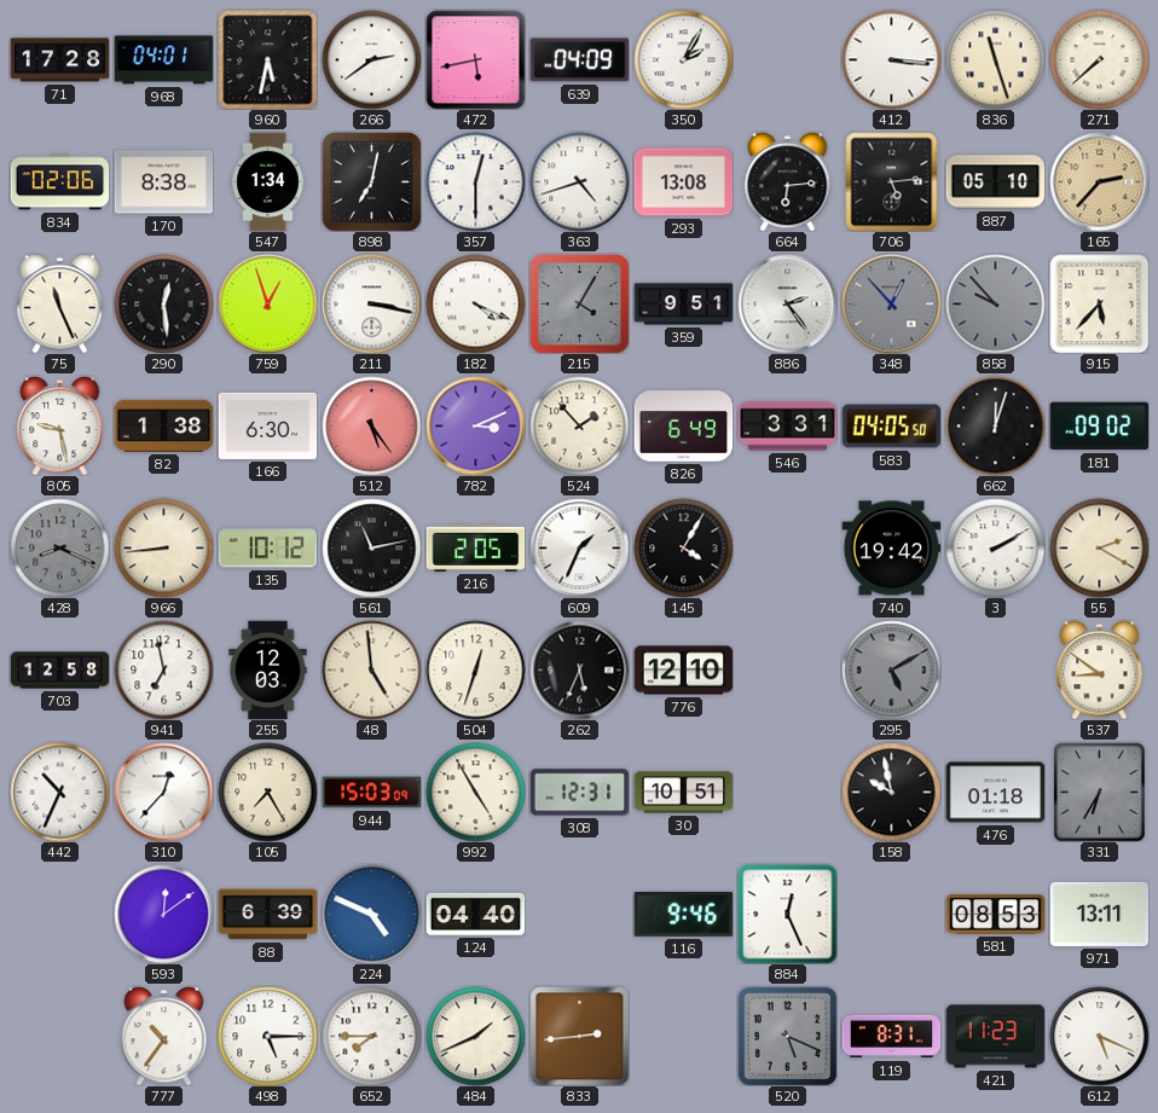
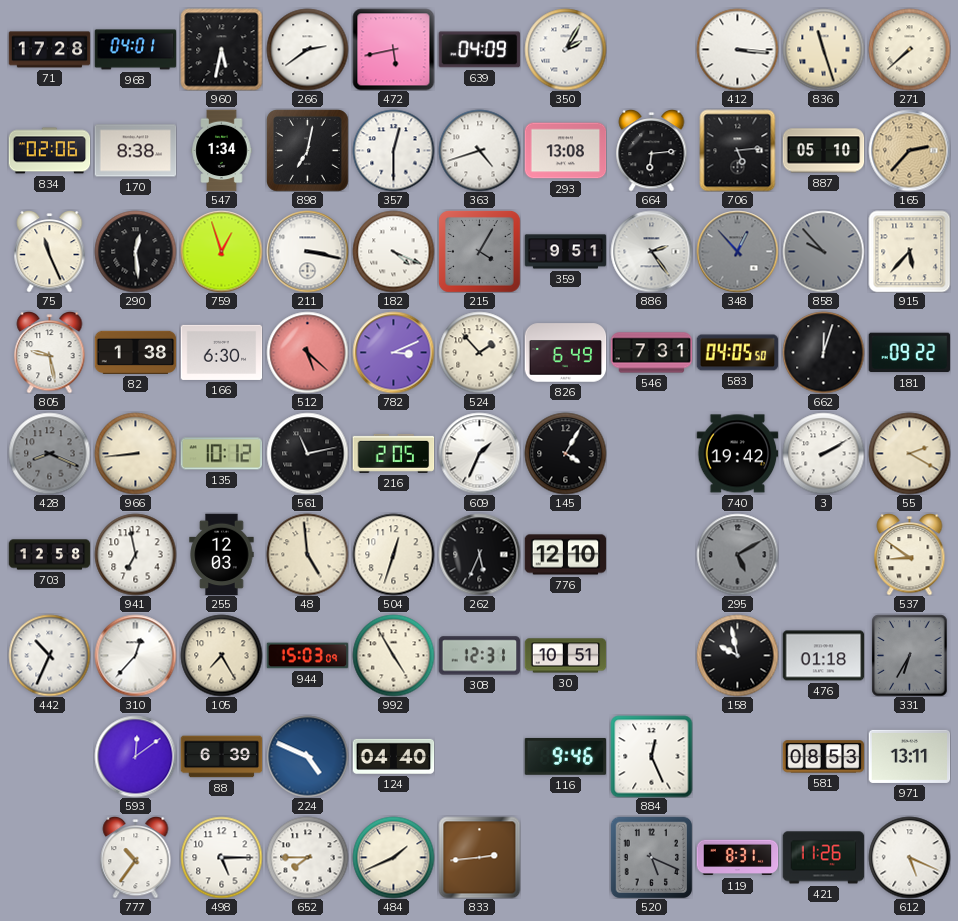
512: 5:24 -> 5:22 (307, 352)
546: 3:31 -> 7:31 (651, 353)
181: 09:02 -> 09:22 (909, 353)
421: 11:23 -> 11:26 (823, 858)
